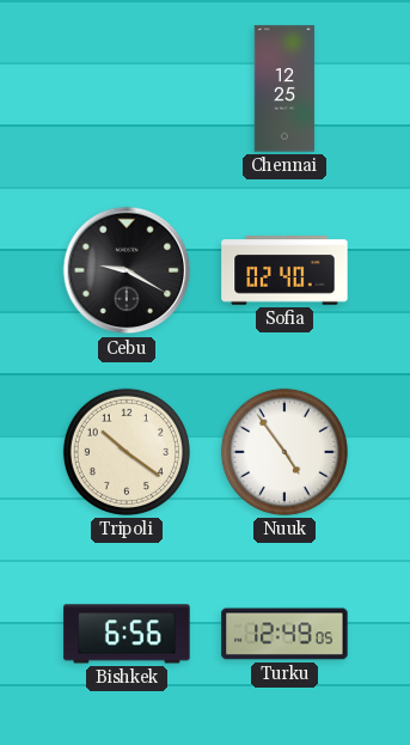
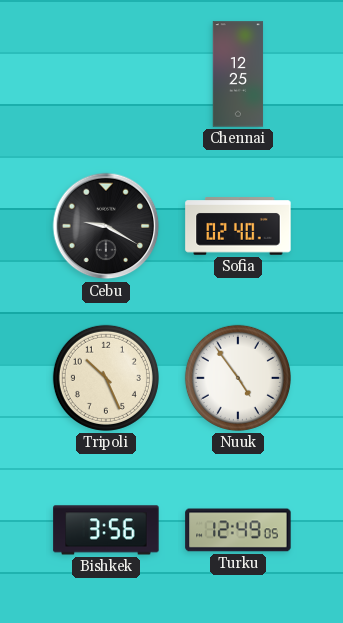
Tripoli: 10:21 -> 10:26 (106, 378)
Bishkek: 6:56 -> 3:56 (106, 530)
